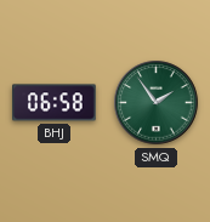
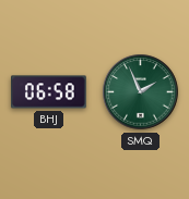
SMQ: 1:54 -> 1:56 (141, 92)
